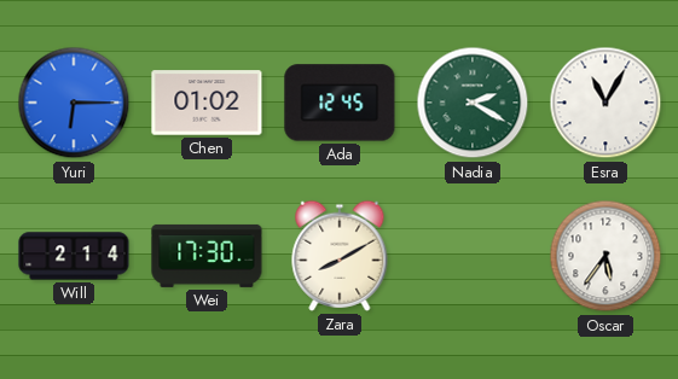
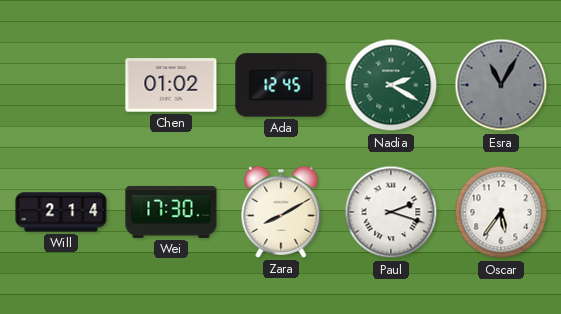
Yuri: 6:15 -> none (74, 103)
Esra dial: white -> grey (501, 85)
Paul: none -> 2:18 (391, 212)
